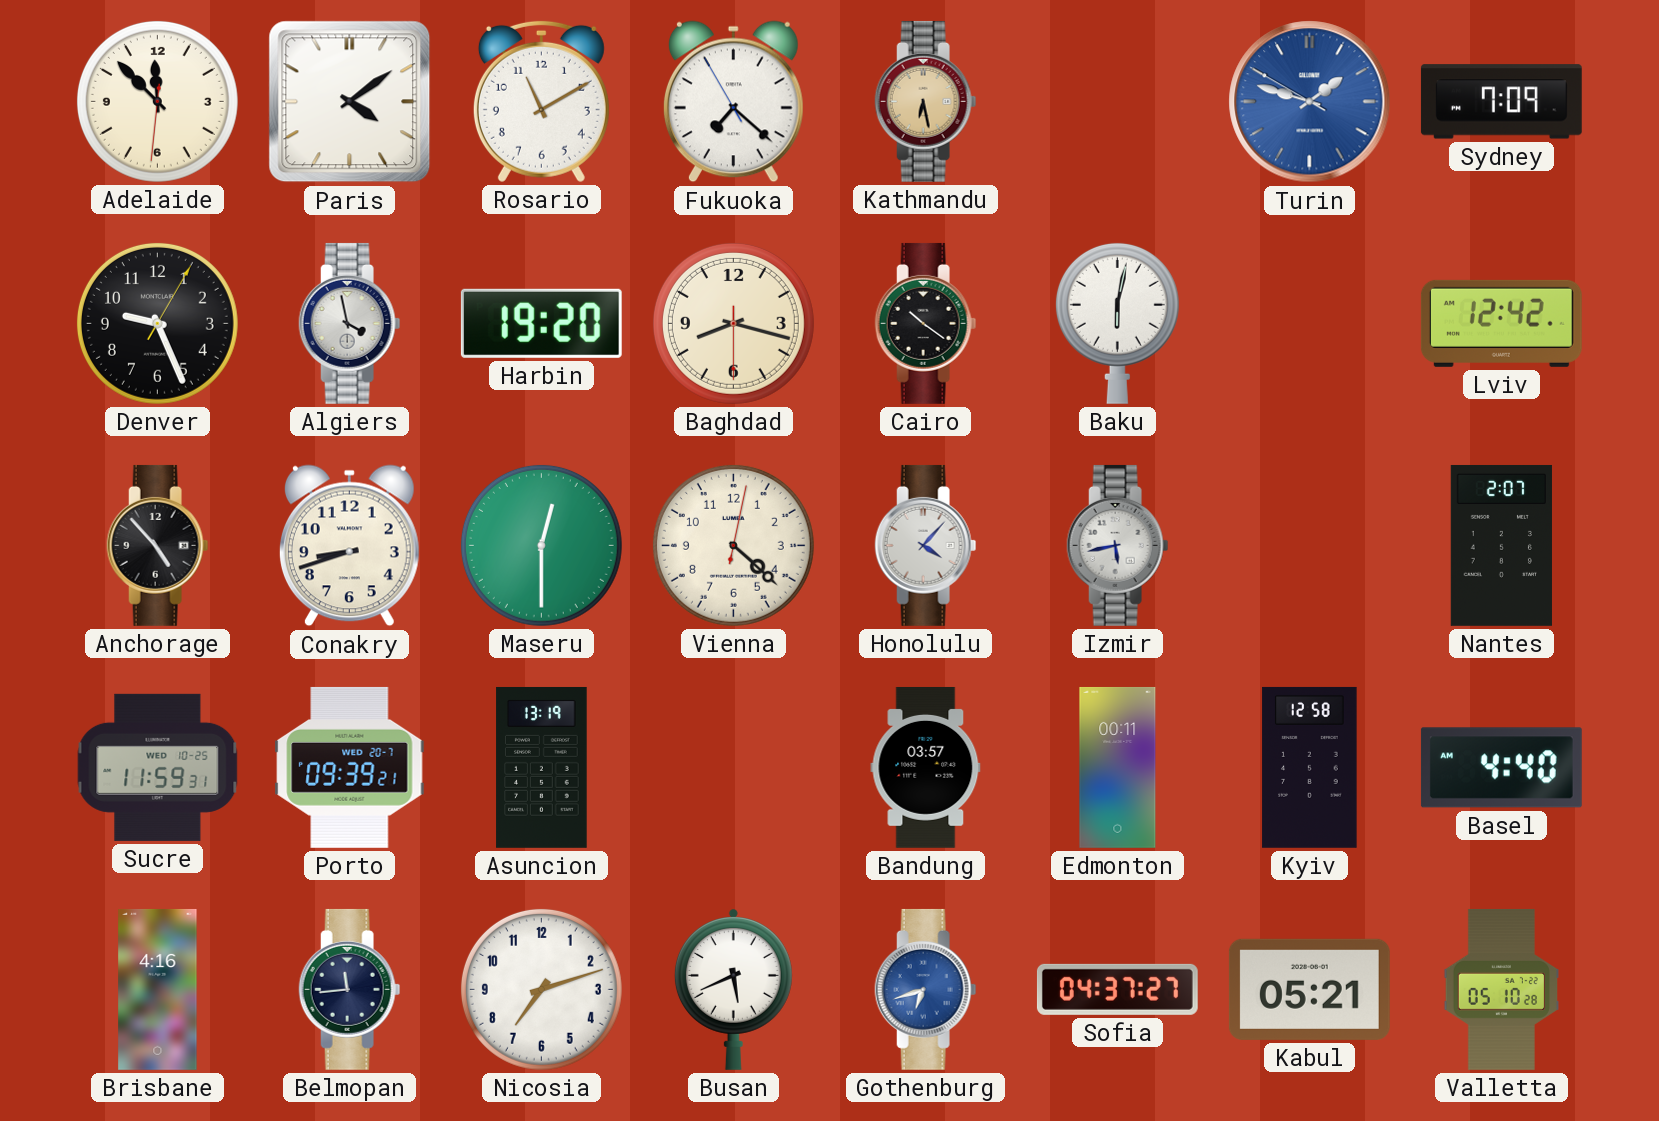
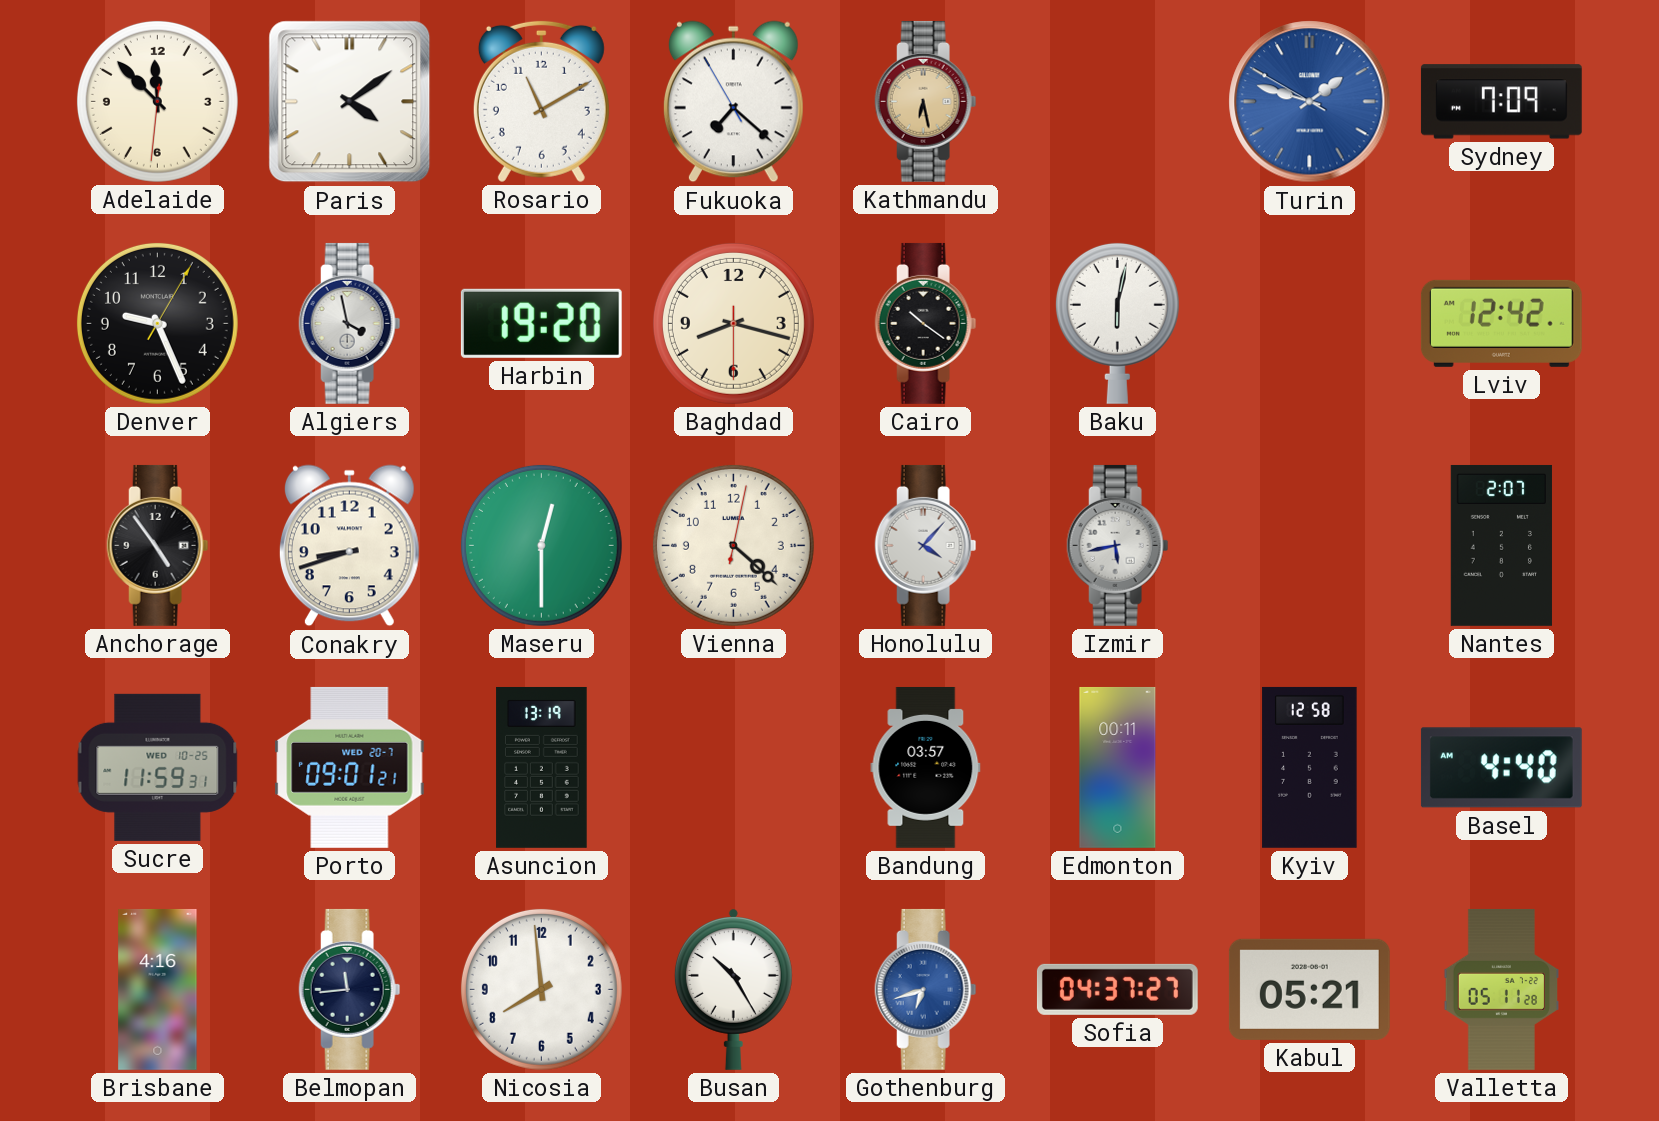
Anchorage: 4:53 -> 4:54 (158, 545)
Porto: 09:39 -> 09:01 (350, 767)
Nicosia: 7:12 -> 7:59 (541, 989)
Busan: 5:41 -> 10:25 (733, 989)
Valletta: 05:10 -> 05:11 (1501, 989)
